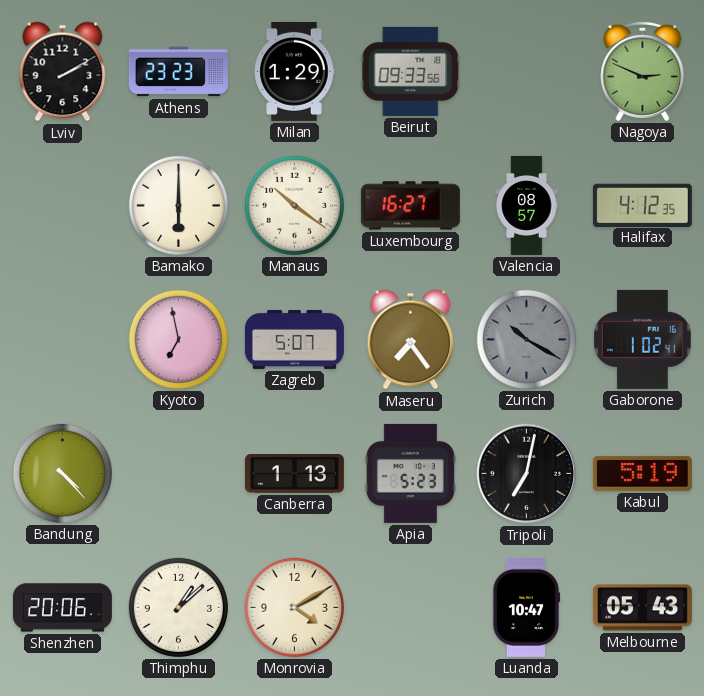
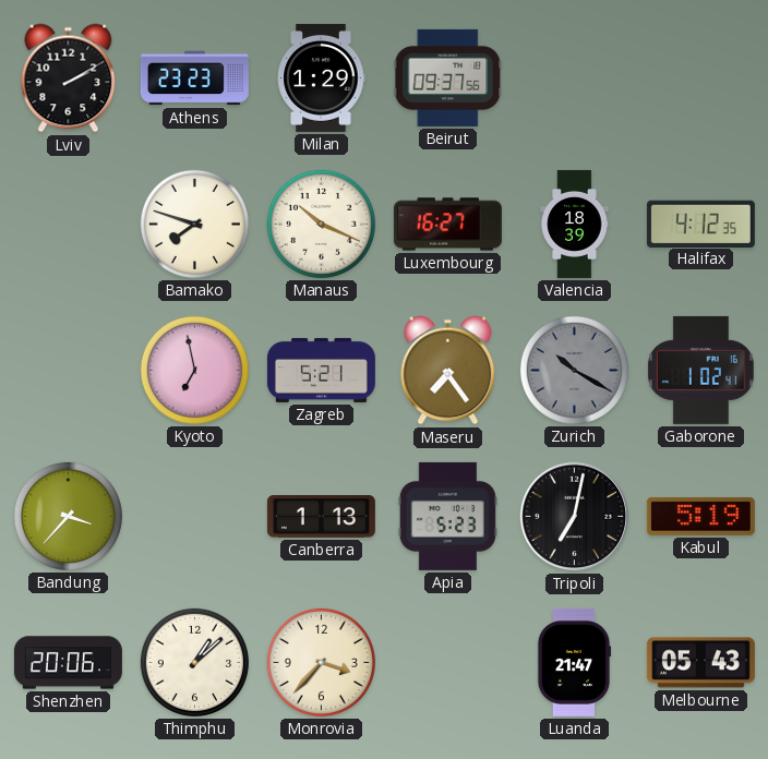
Beirut: 09:33 -> 09:37 (448, 77)
Nagoya: 2:49 -> none (643, 71)
Bamako: 6:00 -> 7:48 (194, 224)
Manaus: 10:21 -> 10:19 (321, 224)
Valencia: 08:57 -> 18:39 (575, 224)
Zagreb: 5:07 -> 5:21 (321, 370)
Bandung: 4:23 -> 3:37 (68, 516)
Monrovia: 4:10 -> 3:37 (321, 662)
Luanda: 10:47 -> 21:47 (574, 662)
